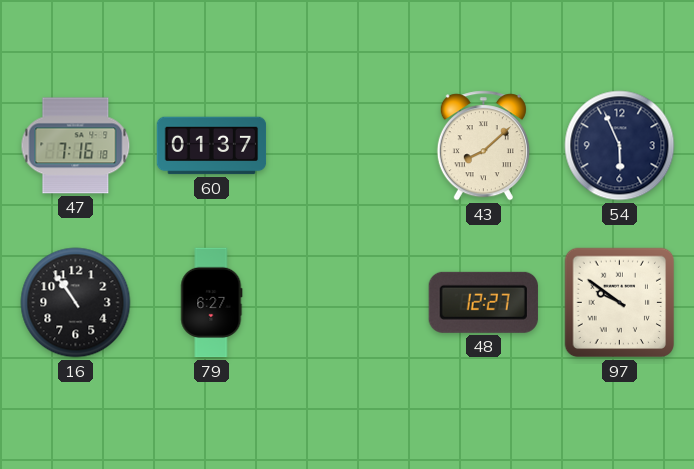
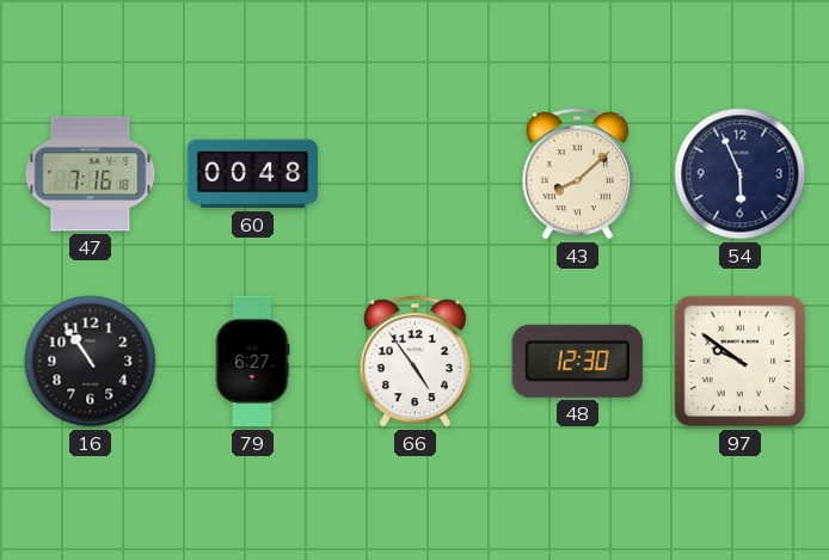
60: 01:37 -> 00:48 (253, 174)
66: none -> 4:54 (414, 362)
48: 12:27 -> 12:30 (577, 361)
